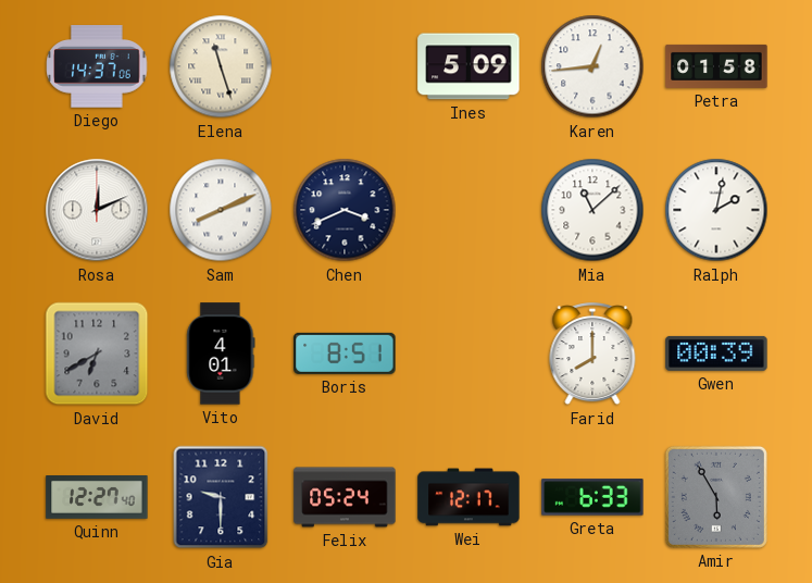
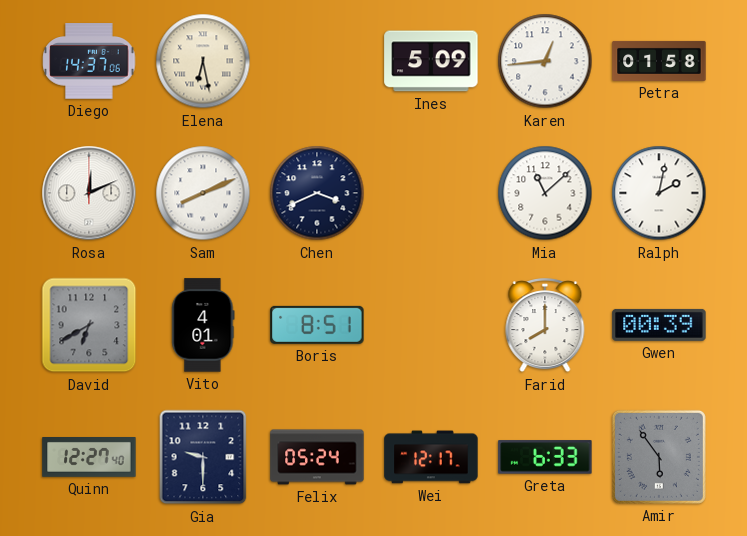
Elena: 11:27 -> 6:28 (203, 61)
Amir: 5:55 -> 5:54 (659, 457)
